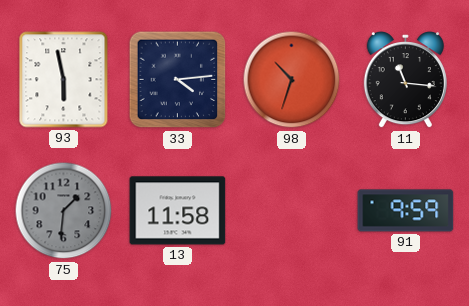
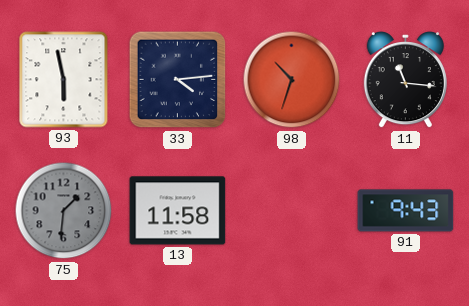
91: 9:59 -> 9:43 (406, 211)
